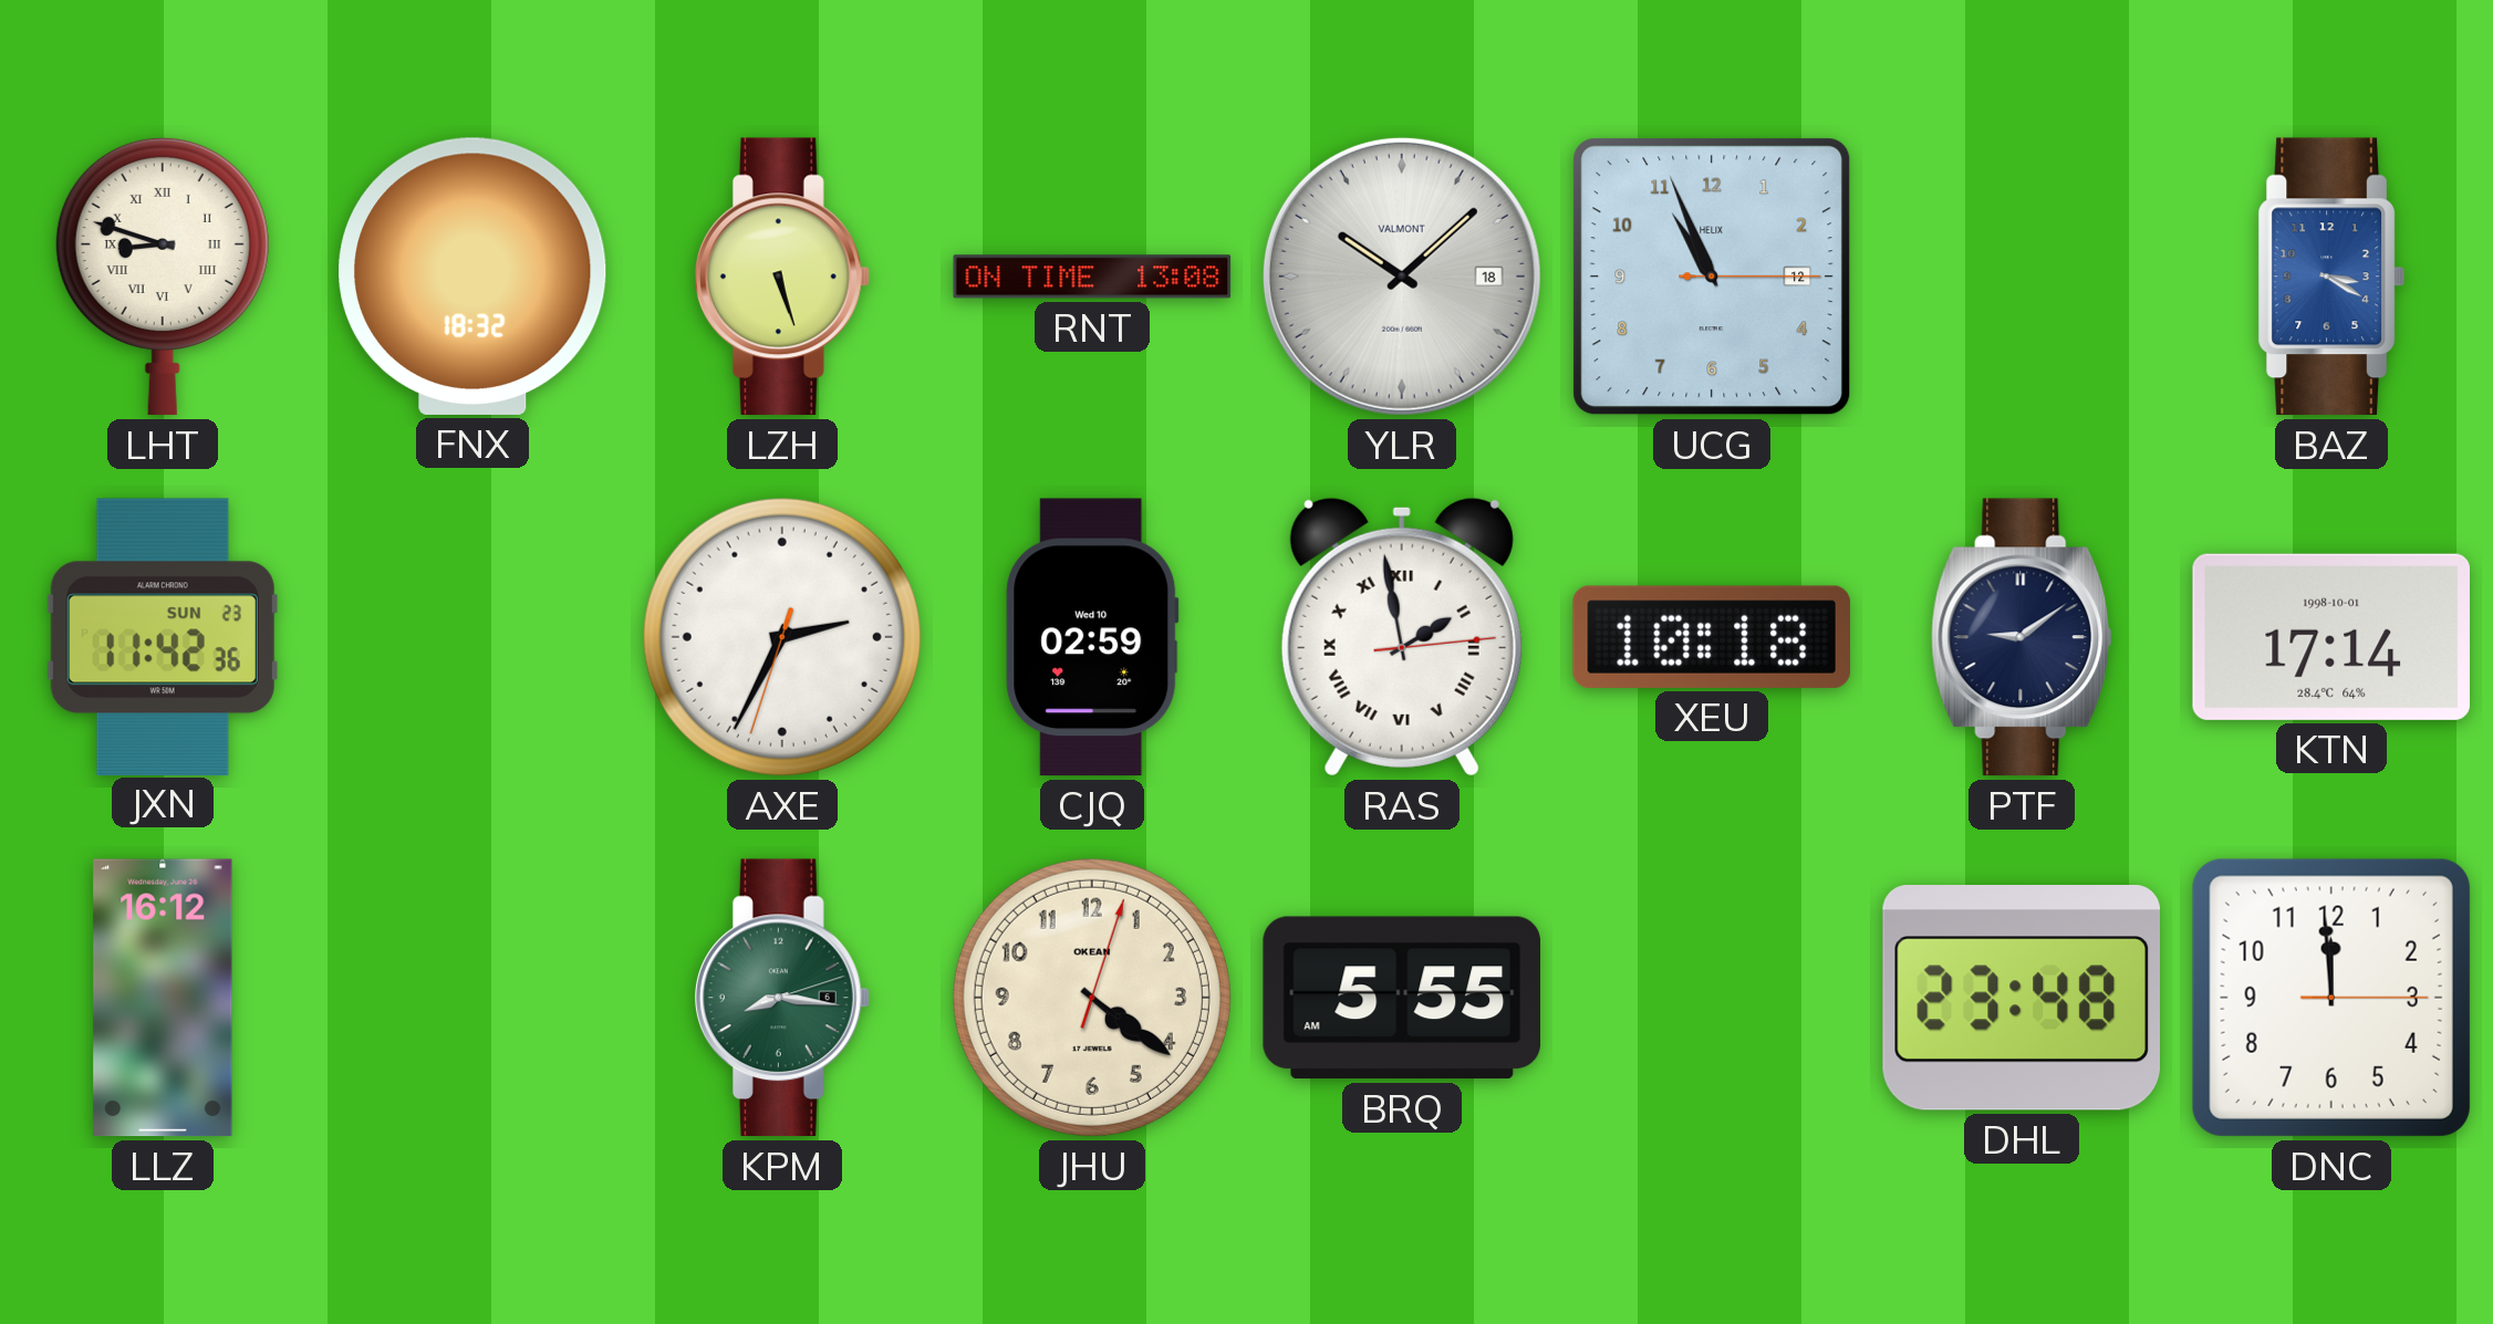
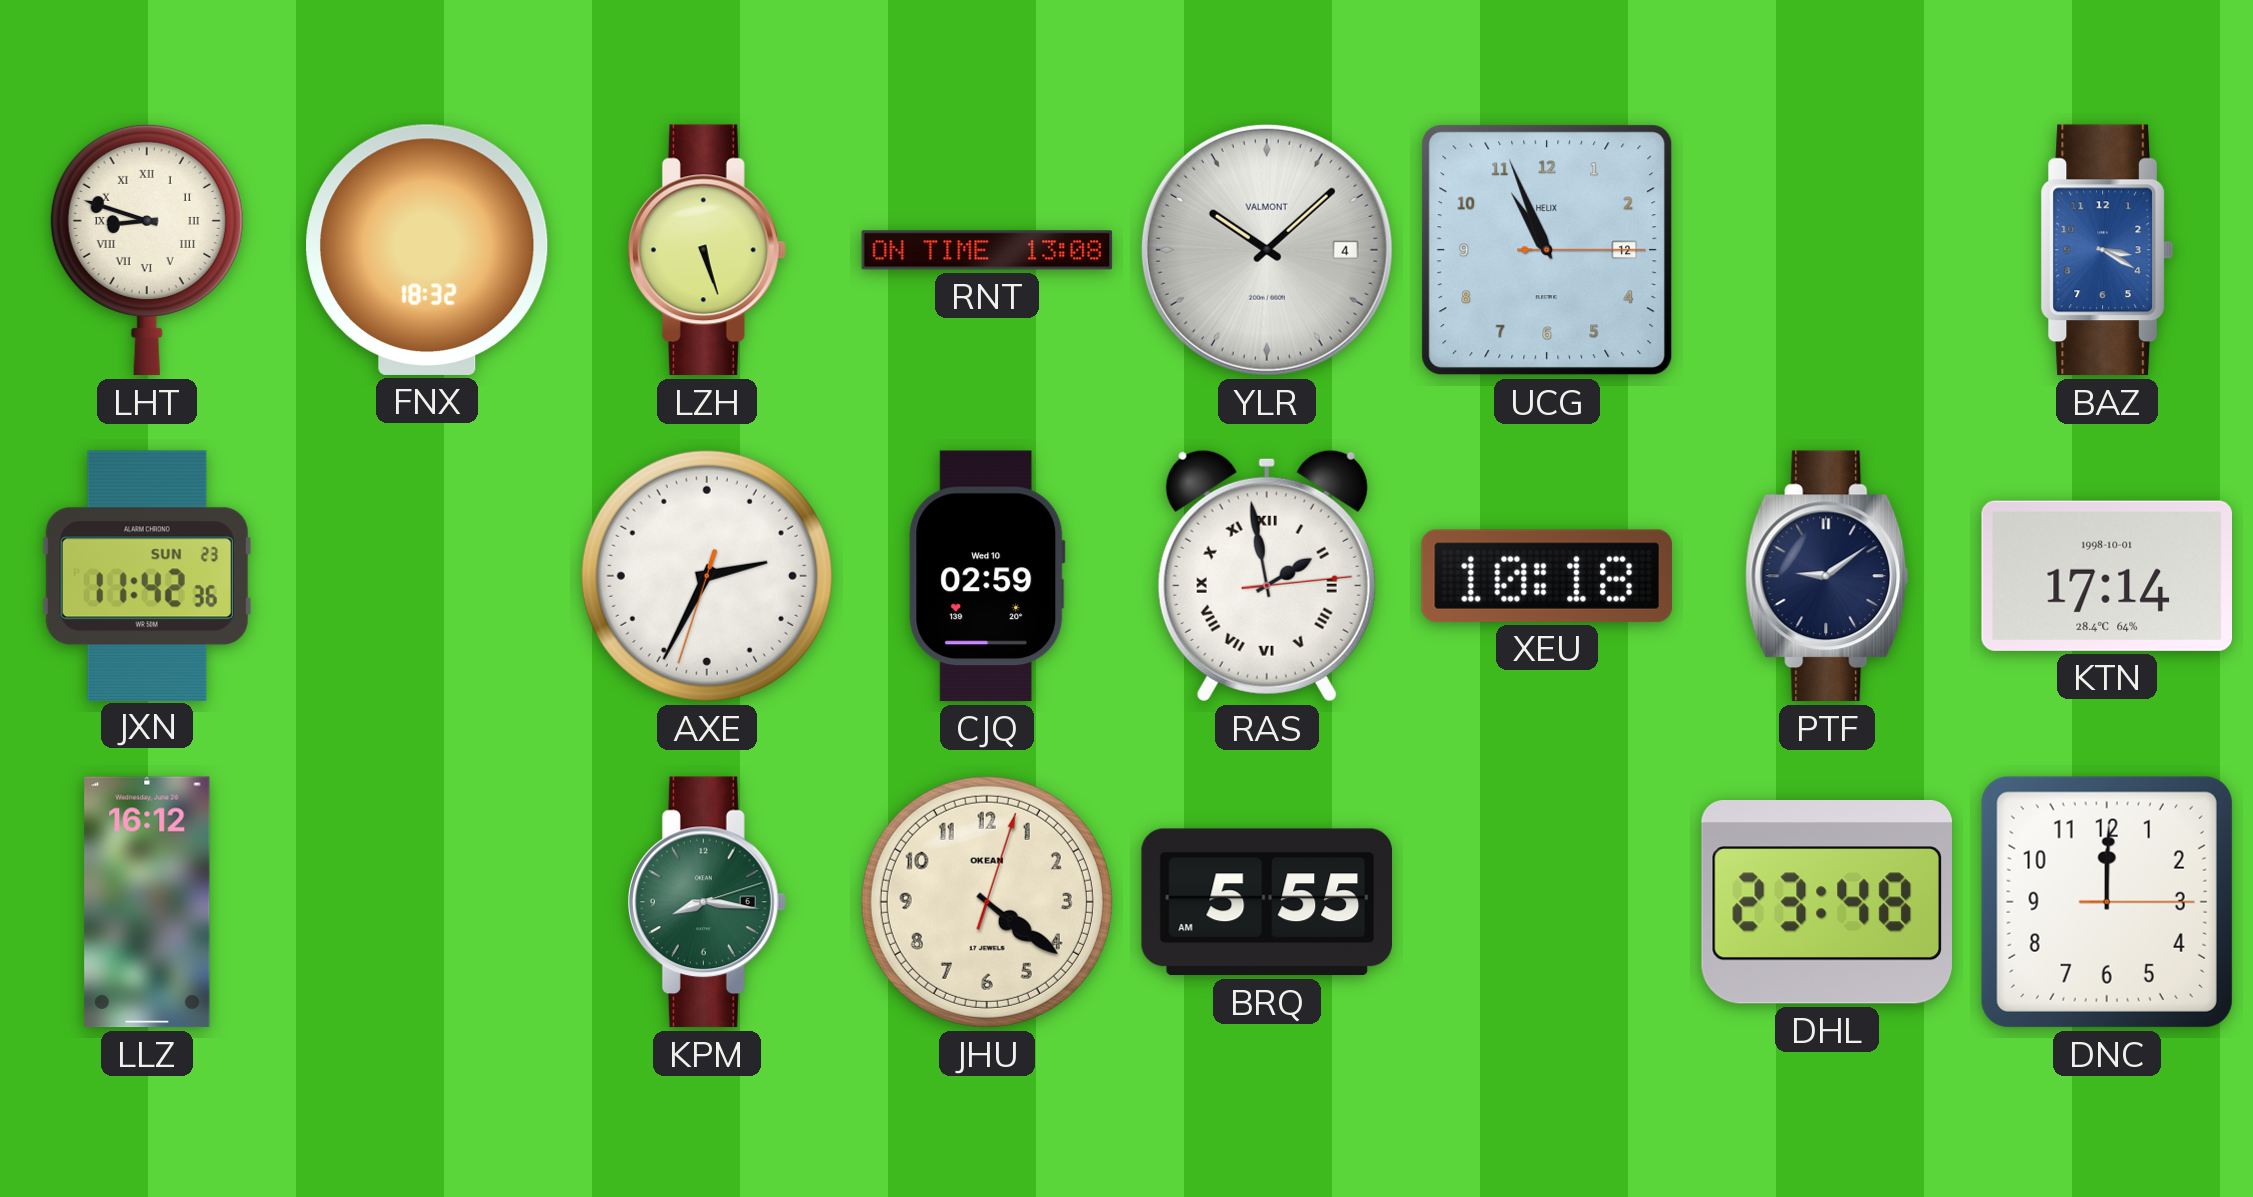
YLR date: 18 -> 4 (1267, 250)
DNC: 11:59 -> 12:00 (2107, 902)
